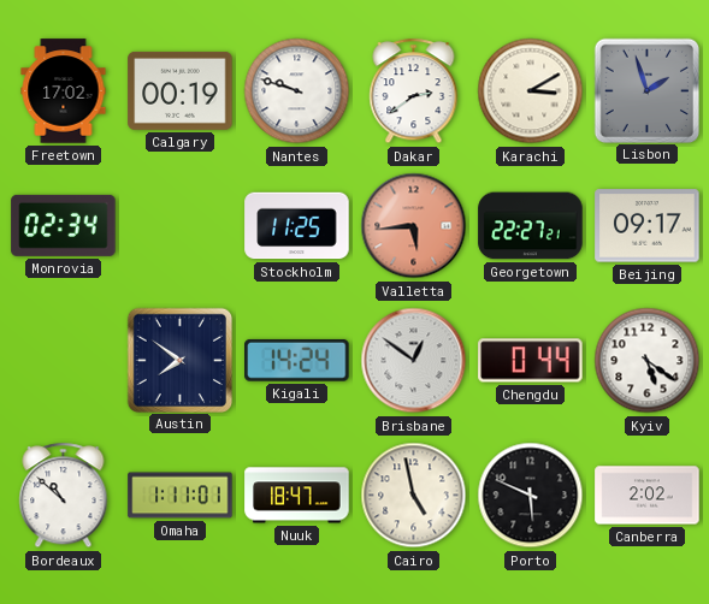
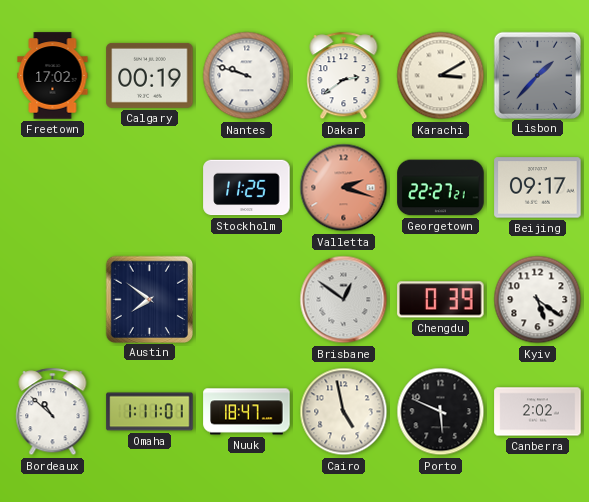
Lisbon: 1:57 -> 1:37 (537, 75)
Monrovia: 02:34 -> none (64, 225)
Valletta: 5:44 -> 2:18 (344, 188)
Kigali: 14:24 -> none (297, 360)
Chengdu: 0:44 -> 0:39 (441, 300)
